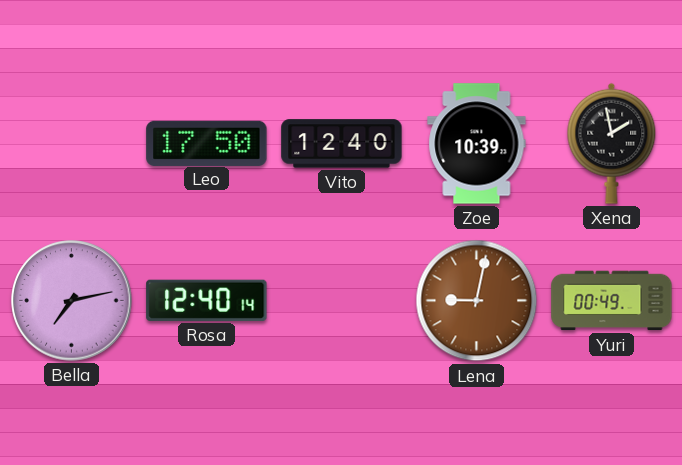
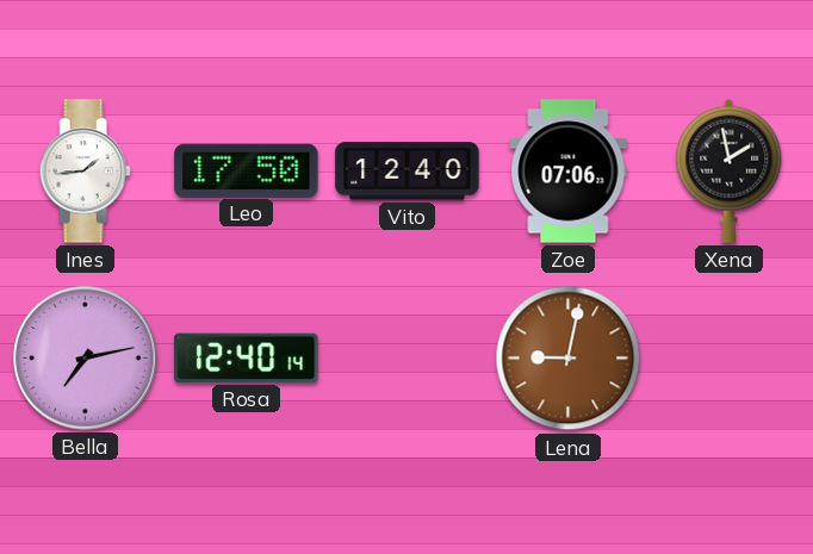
Ines: none -> 1:44 (85, 172)
Zoe: 10:39 -> 07:06 (569, 172)
Yuri: 00:49 -> none (612, 301)
